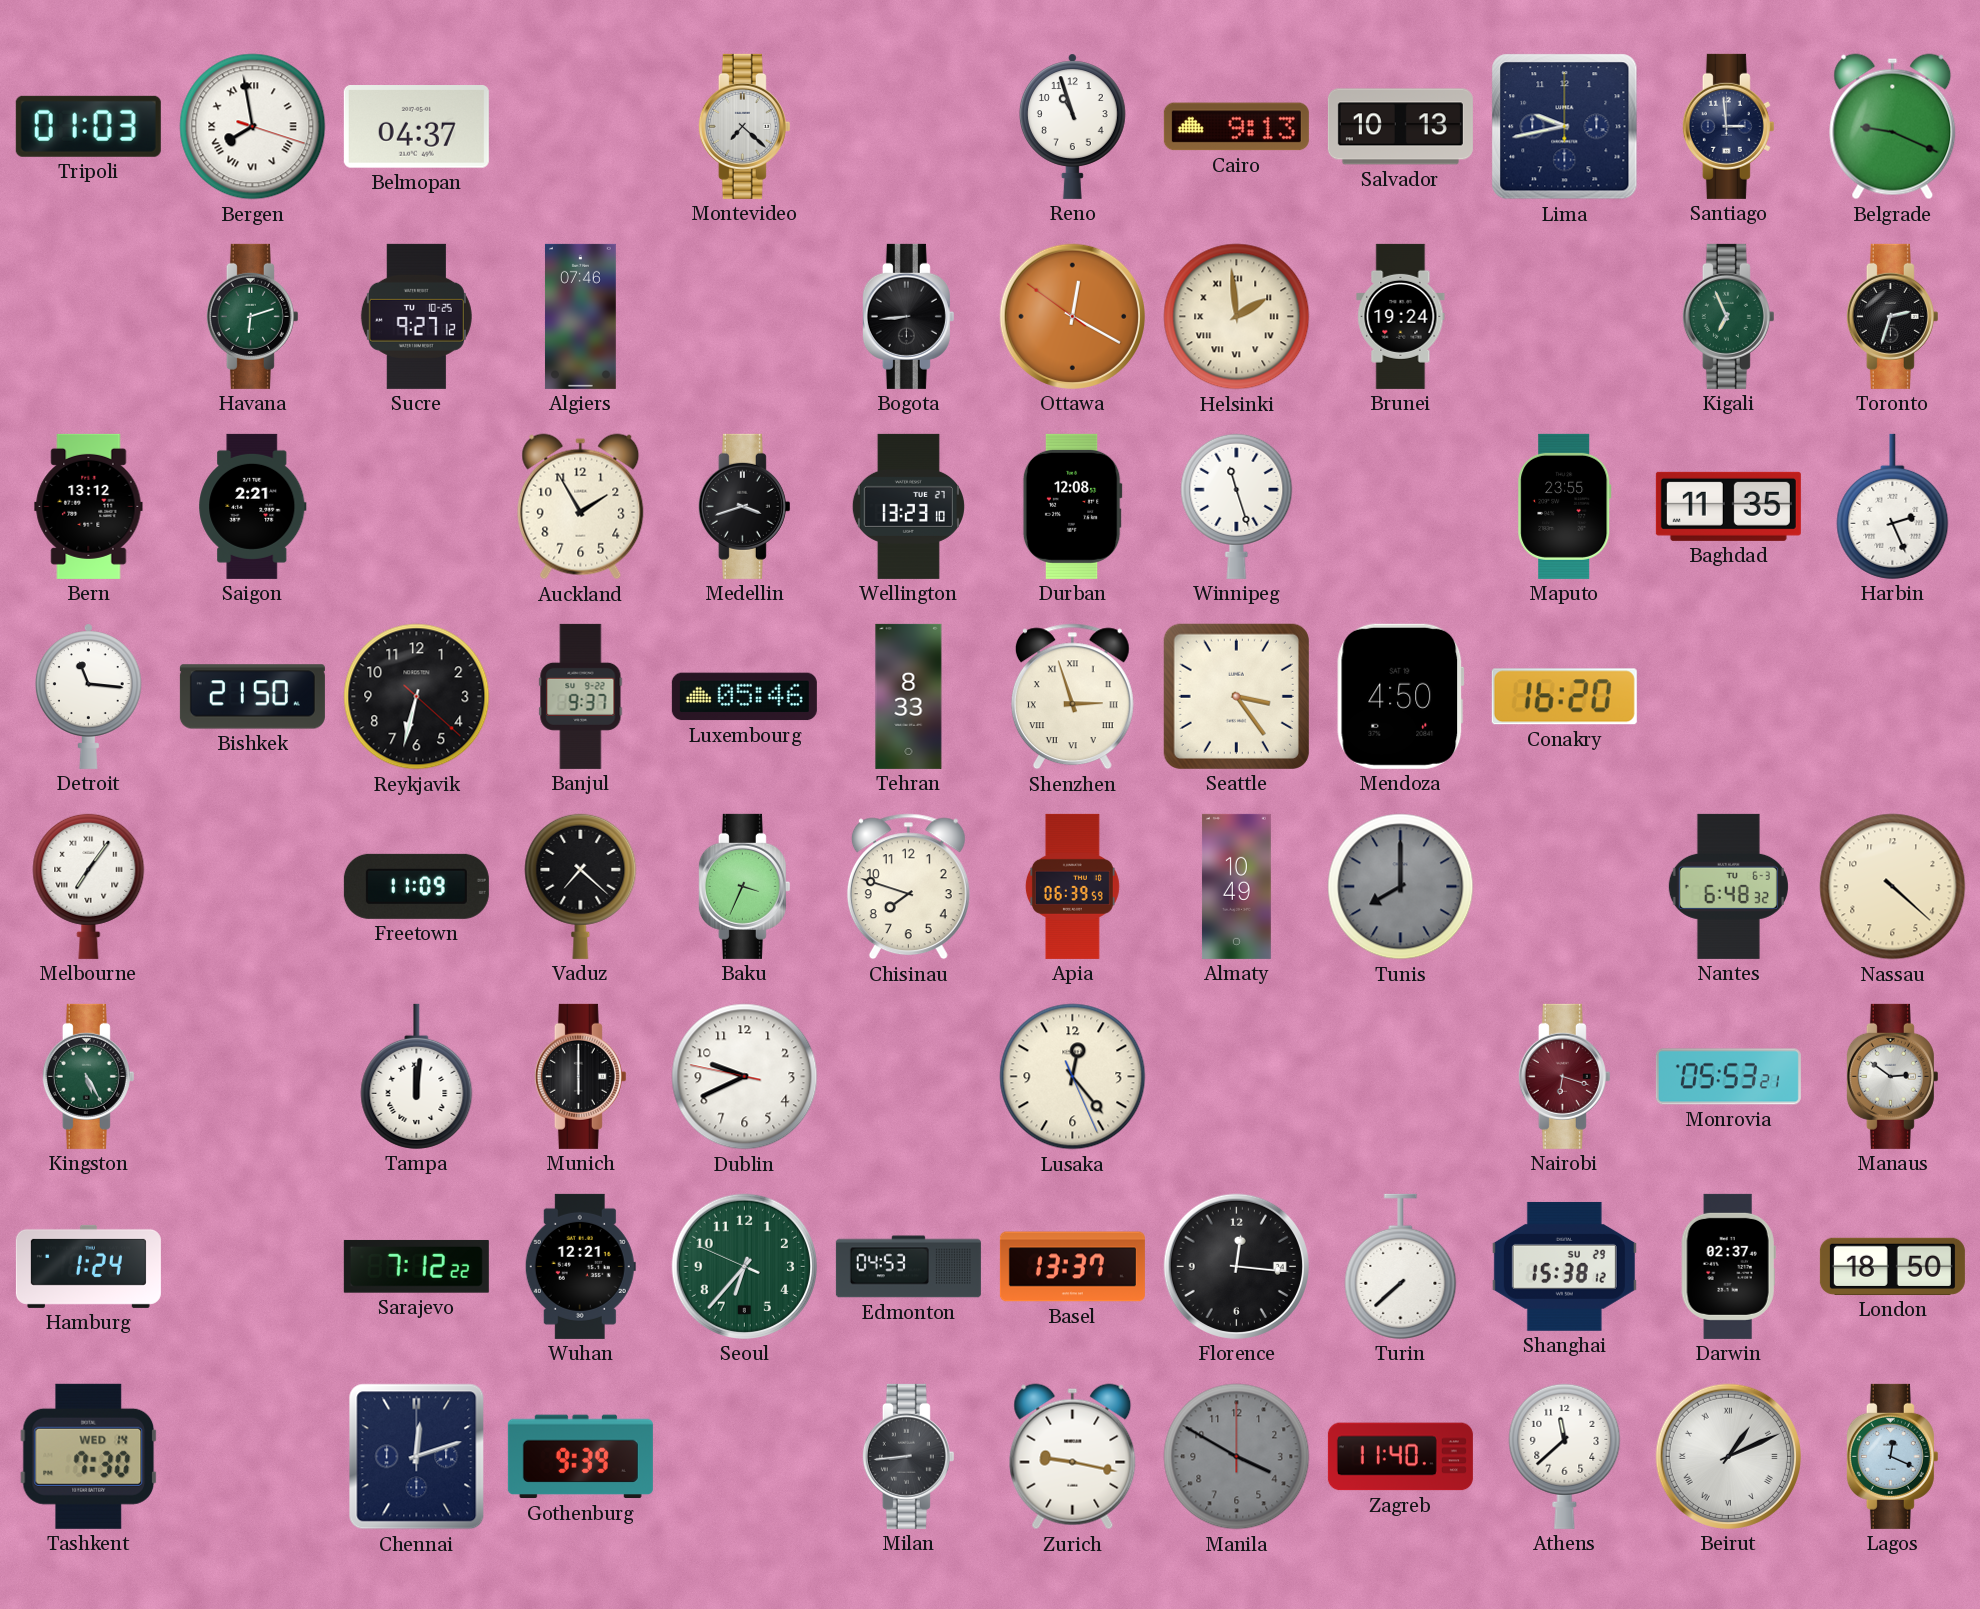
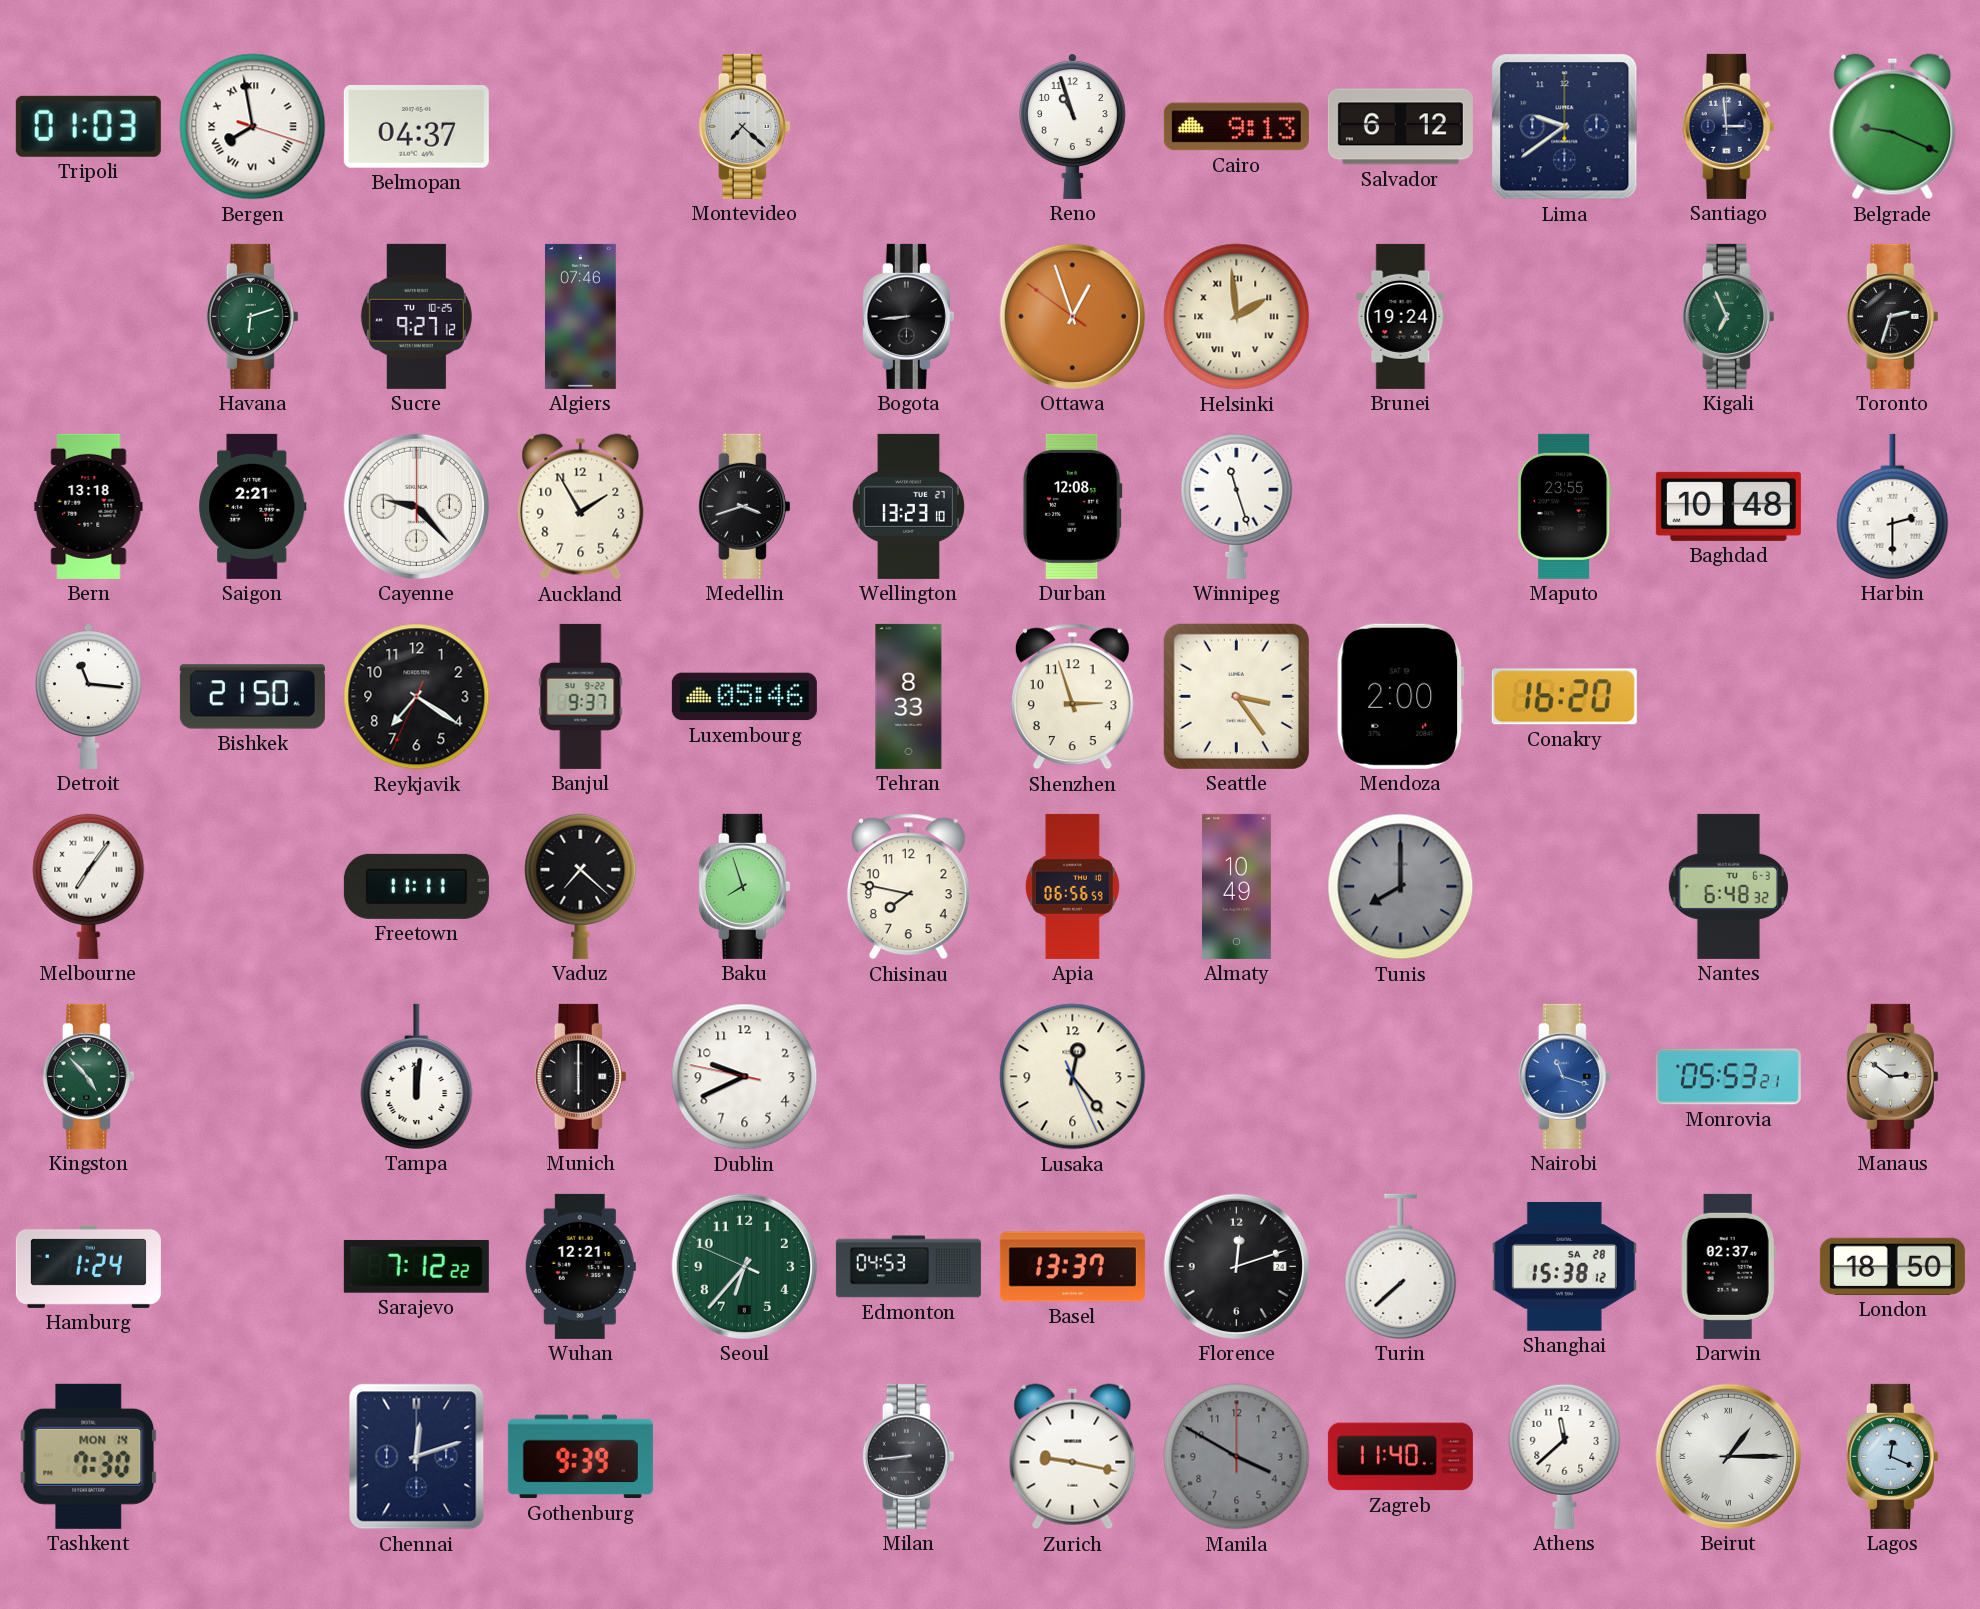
Salvador: 10:13 -> 6:12 (1400, 127)
Lima: 9:43 -> 9:39 (1565, 127)
Ottawa: 12:19 -> 12:56 (1072, 316)
Bern: 13:12 -> 13:18 (89, 506)
Cayenne: none -> 9:23 (416, 506)
Baghdad: 11:35 -> 10:48 (1728, 506)
Harbin: 2:26 -> 2:30 (1893, 506)
Reykjavik: 6:32 -> 7:20 (417, 697)
Shenzhen numerals: Roman -> Arabic (1072, 697)
Mendoza: 4:50 -> 2:00 (1401, 696)
Freetown: 11:09 -> 11:11 (416, 886)
Baku: 3:34 -> 7:57 (744, 886)
Chisinau: 7:48 -> 7:47 (908, 887)
Apia: 06:39 -> 06:56 (1072, 886)
Nassau: 4:22 -> none (1893, 887)
Kingston: 5:25 -> 4:53 (88, 1076)
Nairobi: 6:18 -> 11:18 (1564, 1076)
Nairobi dial: burgundy -> blue (1564, 1076)
Florence: 12:16 -> 12:12 (1236, 1266)
Shanghai date: SU 29 -> SA 28 (1564, 1266)
Tashkent date: WED 14 -> MON 14 (89, 1456)
Beirut: 1:11 -> 1:15 (1728, 1456)
